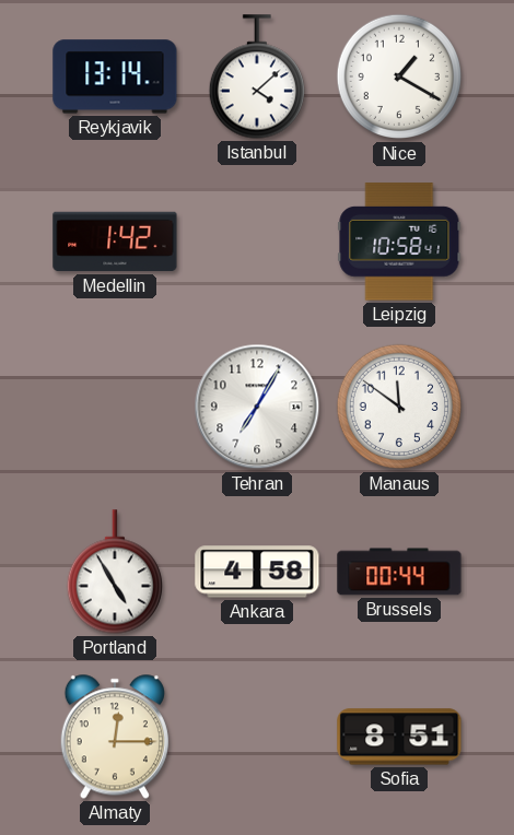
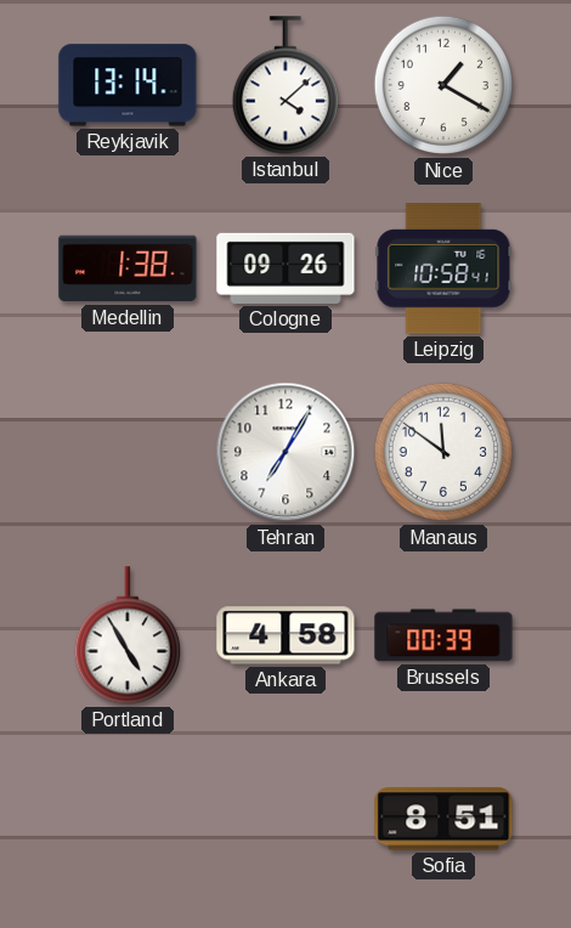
Medellin: 1:42 -> 1:38 (128, 268)
Cologne: none -> 09:26 (285, 268)
Brussels: 00:44 -> 00:39 (443, 635)
Almaty: 12:15 -> none (115, 737)
